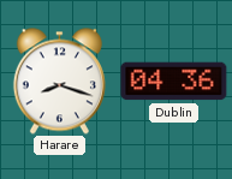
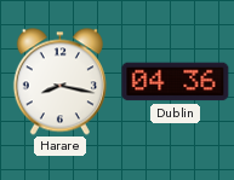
Harare: 8:18 -> 8:17 (59, 82)
